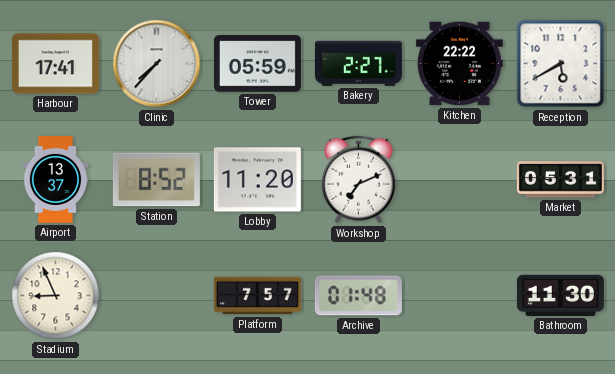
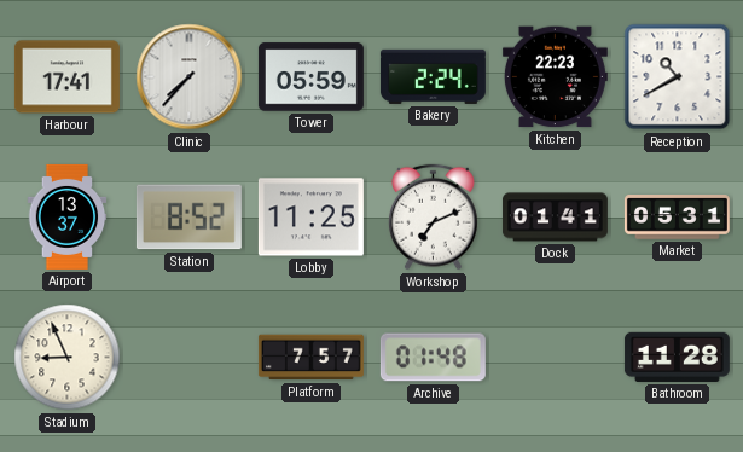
Bakery: 2:27 -> 2:24 (433, 76)
Kitchen: 22:22 -> 22:23 (555, 77)
Reception: 5:40 -> 10:40 (678, 77)
Lobby: 11:20 -> 11:25 (310, 218)
Dock: none -> 01:41 (555, 218)
Bathroom: 11:30 -> 11:28 (677, 357)
